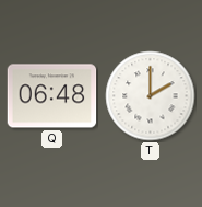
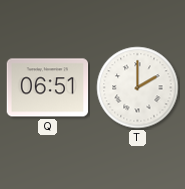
Q: 06:48 -> 06:51 (48, 88)
